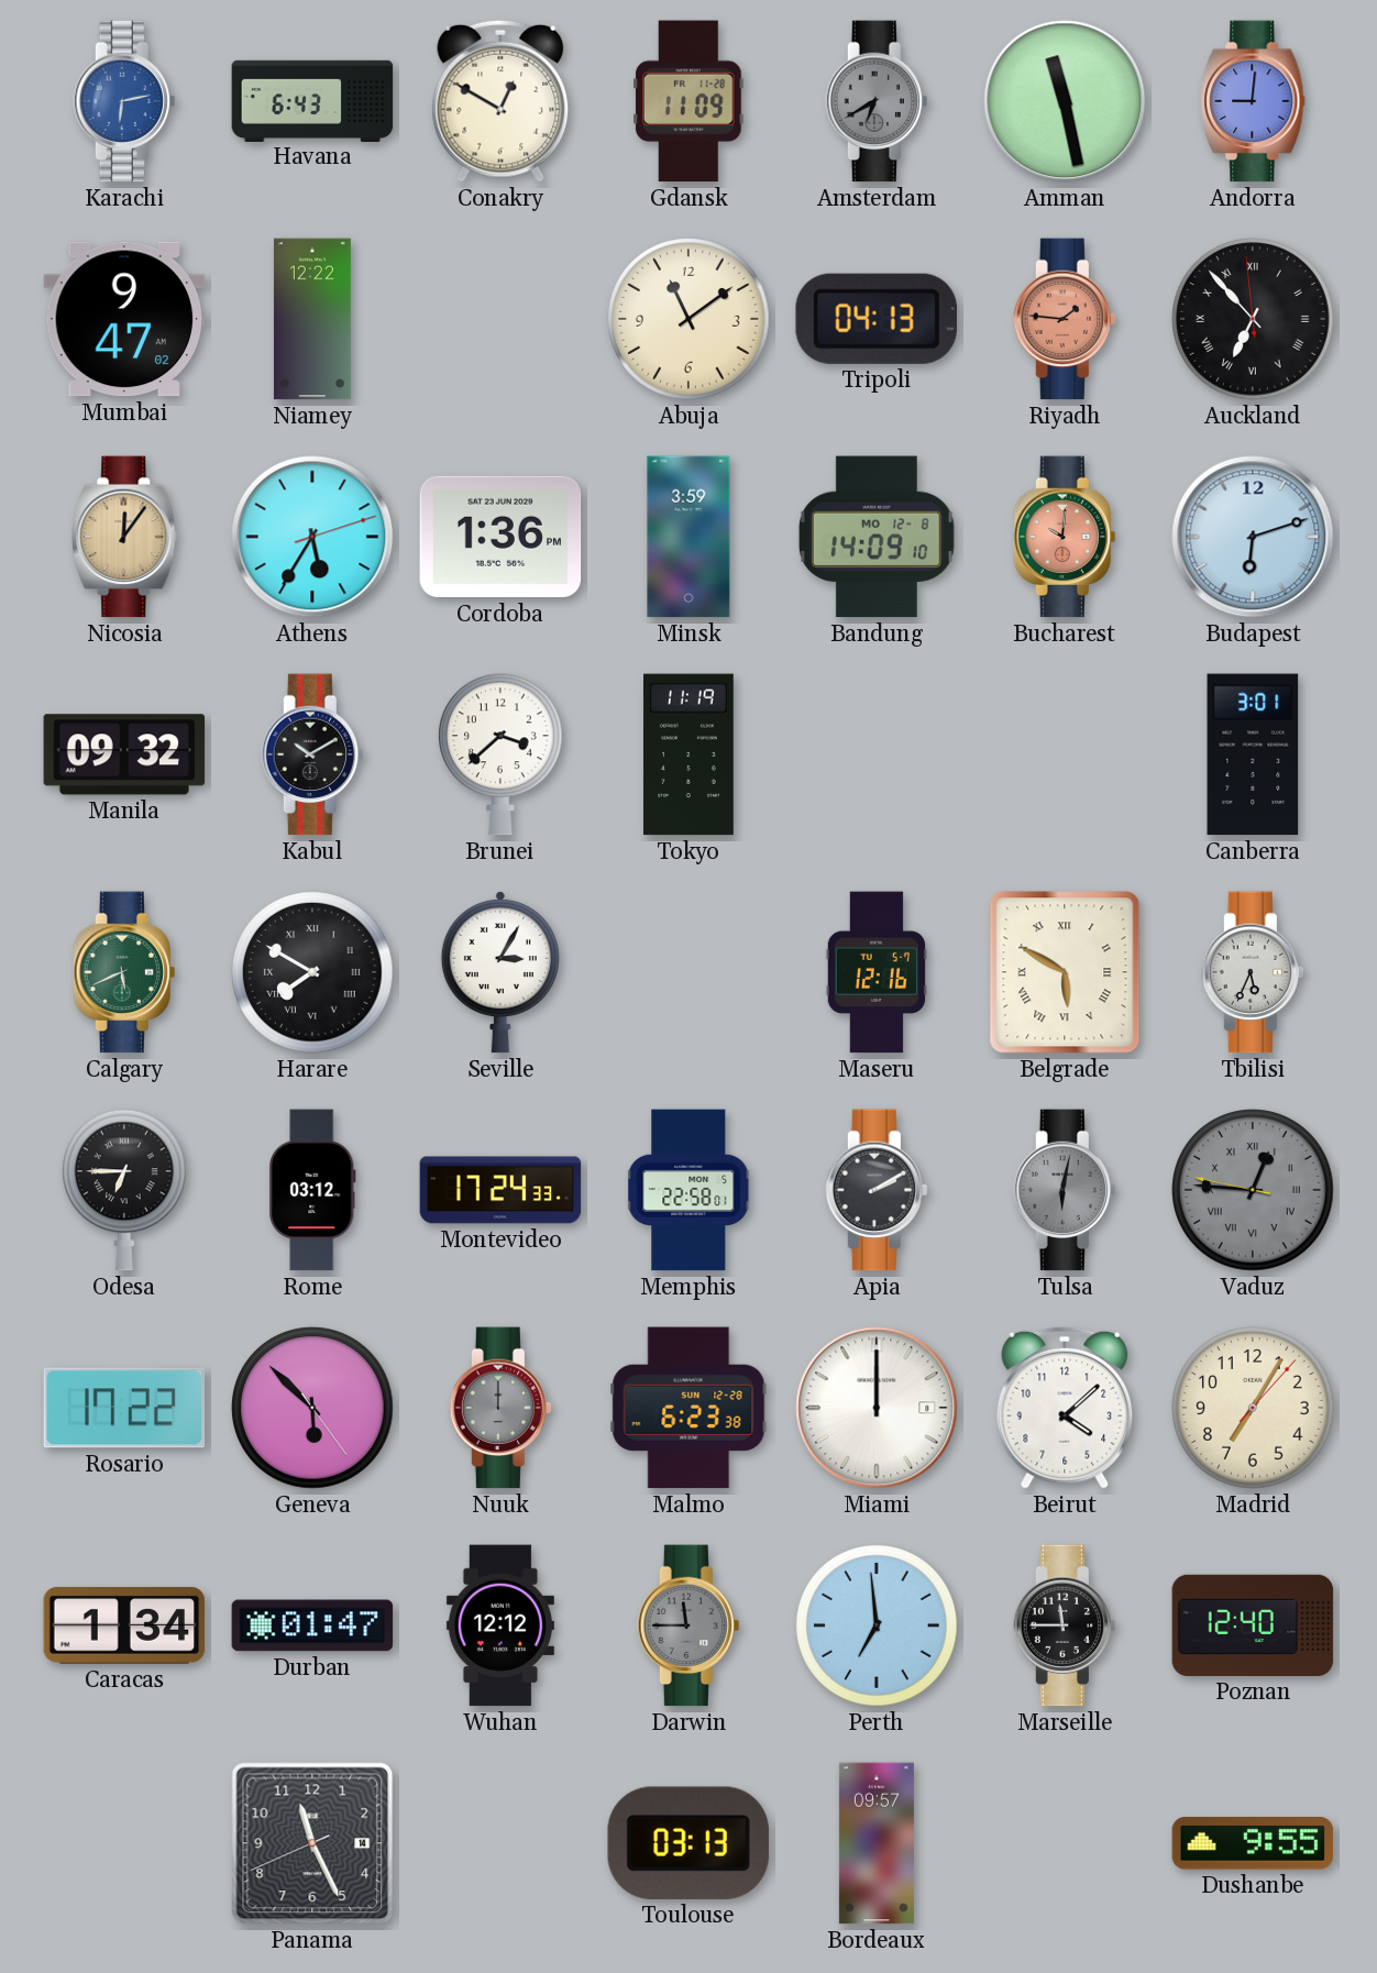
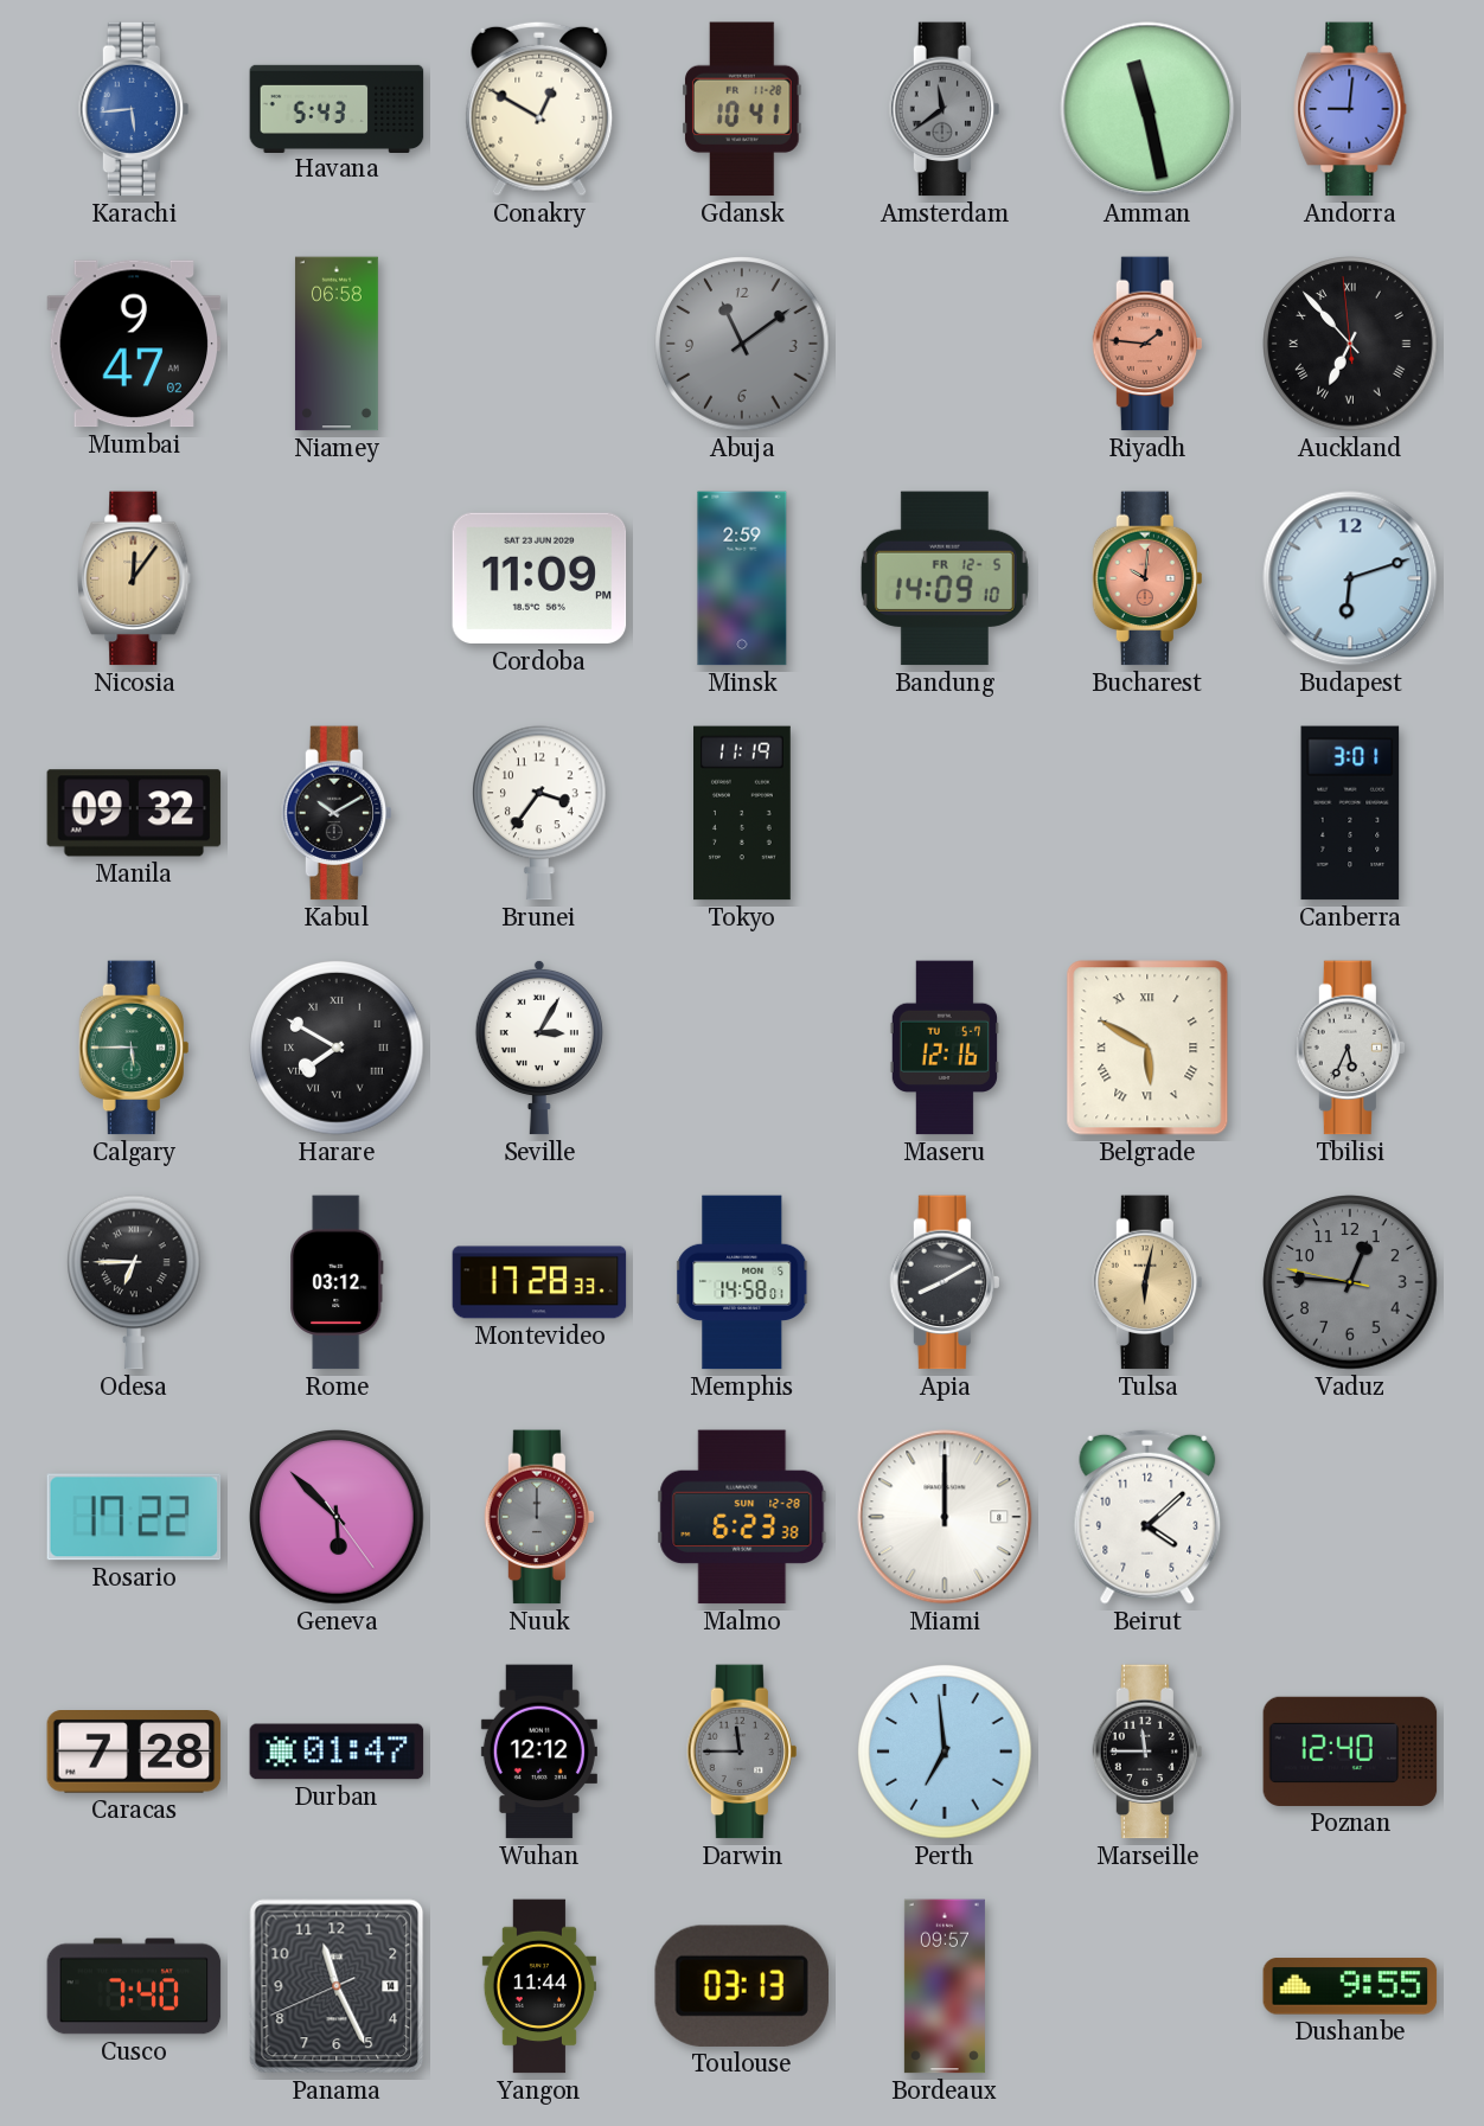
Karachi: 6:13 -> 5:44 (133, 109)
Havana: 6:43 -> 5:43 (337, 108)
Gdansk: 11:09 -> 10:41 (743, 109)
Amsterdam: 6:40 -> 11:39 (944, 109)
Niamey: 12:22 -> 06:58 (337, 344)
Abuja dial: cream -> grey (742, 344)
Tripoli: 04:13 -> none (877, 319)
Athens: 5:35 -> none (312, 537)
Cordoba: 1:36 -> 11:09 (539, 578)
Minsk: 3:59 -> 2:59 (742, 578)
Bandung date: MO 12-8 -> FR 12-5 (945, 578)
Brunei: 3:38 -> 3:36 (540, 813)
Calgary: 5:41 -> 5:45 (133, 1048)
Montevideo: 17:24 -> 17:28 (539, 1282)
Memphis: 22:58 -> 14:58 (743, 1282)
Apia: 2:10 -> 8:10 (944, 1282)
Tulsa dial: grey -> champagne (1146, 1282)
Vaduz numerals: Roman -> Arabic (1350, 1282)
Madrid: 7:05 -> none (1253, 1408)
Caracas: 1:34 -> 7:28 (134, 1753)
Cusco: none -> 7:40 (134, 1986)
Yangon: none -> 11:44 (539, 1986)
